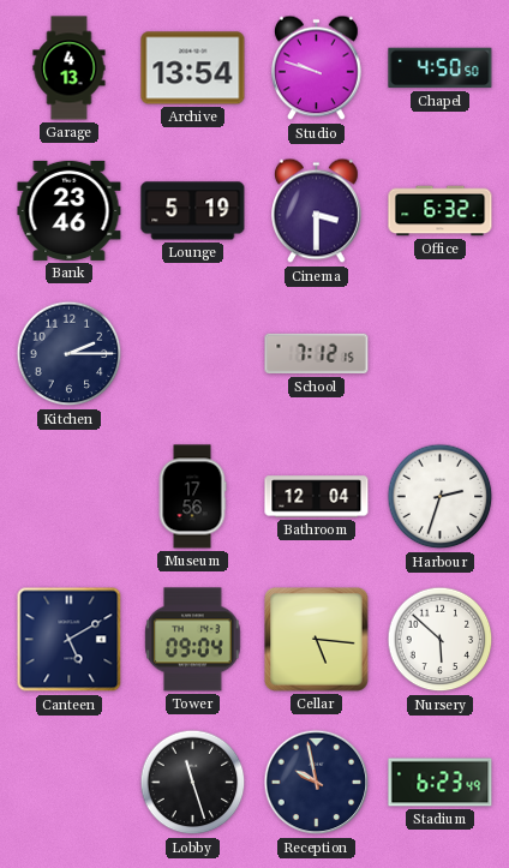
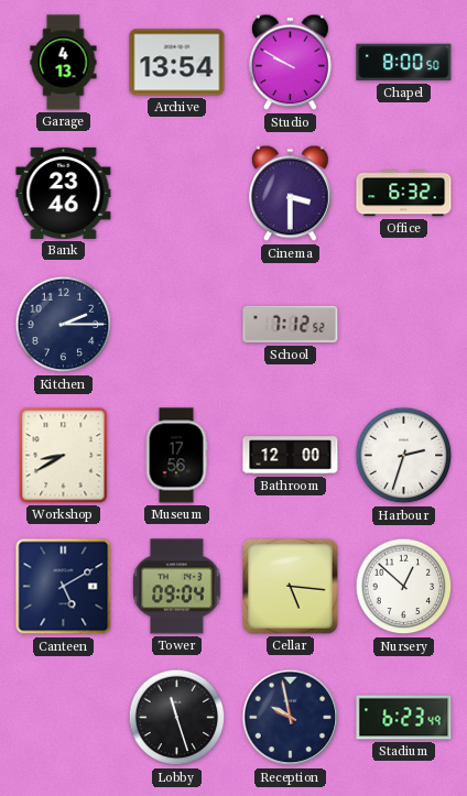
Studio: 9:48 -> 9:50 (291, 63)
Chapel: 4:50 -> 8:00 (404, 63)
Lounge: 5:19 -> none (193, 211)
School: 7:12:15 -> 7:12:52 (291, 325)
Workshop: none -> 8:40 (64, 456)
Bathroom: 12:04 -> 12:00 (291, 456)
Nursery: 5:52 -> 12:52 (404, 587)
